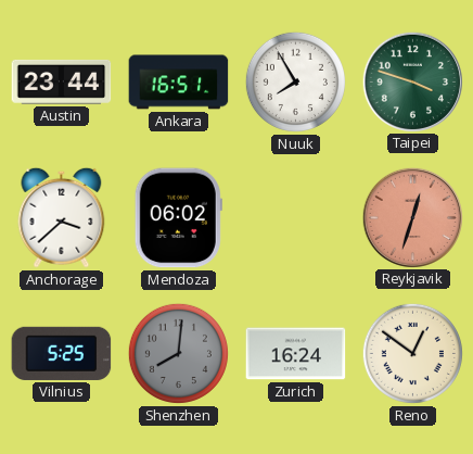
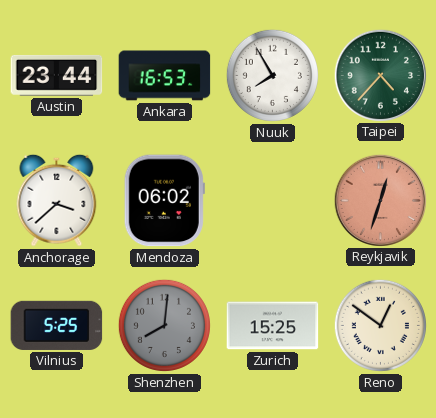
Ankara: 16:51 -> 16:53 (165, 76)
Taipei: 3:48 -> 4:37 (380, 75)
Zurich: 16:24 -> 15:25 (273, 326)
